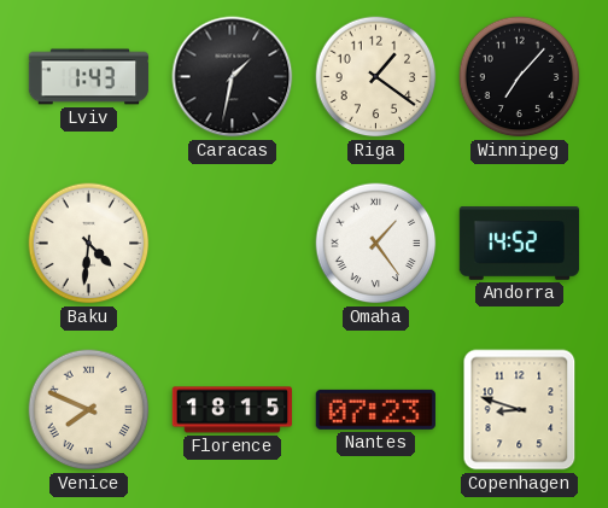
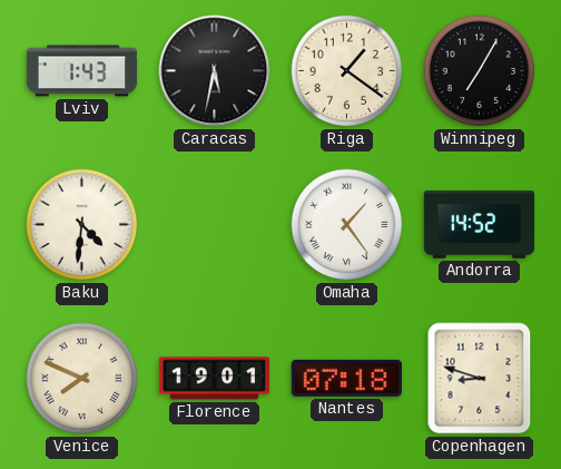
Caracas: 1:32 -> 5:32 (215, 71)
Winnipeg: 7:07 -> 7:05 (480, 71)
Florence: 18:15 -> 19:01 (215, 379)
Nantes: 07:23 -> 07:18 (346, 378)
